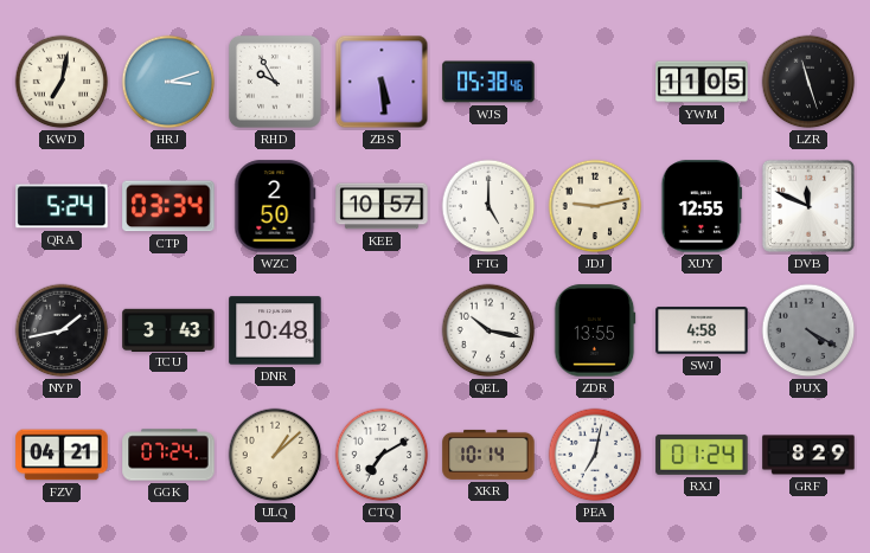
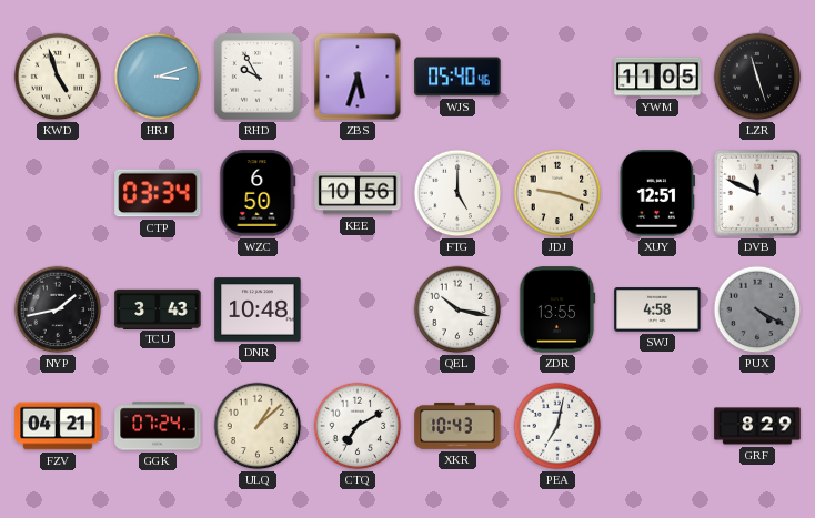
KWD: 7:02 -> 4:57 (58, 77)
ZBS: 5:29 -> 5:33 (358, 77)
WJS: 05:38 -> 05:40 (457, 77)
QRA: 5:24 -> none (62, 206)
WZC: 2:50 -> 6:50 (258, 193)
KEE: 10:57 -> 10:56 (358, 193)
JDJ: 9:13 -> 9:18 (557, 193)
XUY: 12:55 -> 12:51 (656, 193)
XKR: 10:14 -> 10:43 (457, 426)
RXJ: 01:24 -> none (702, 455)
